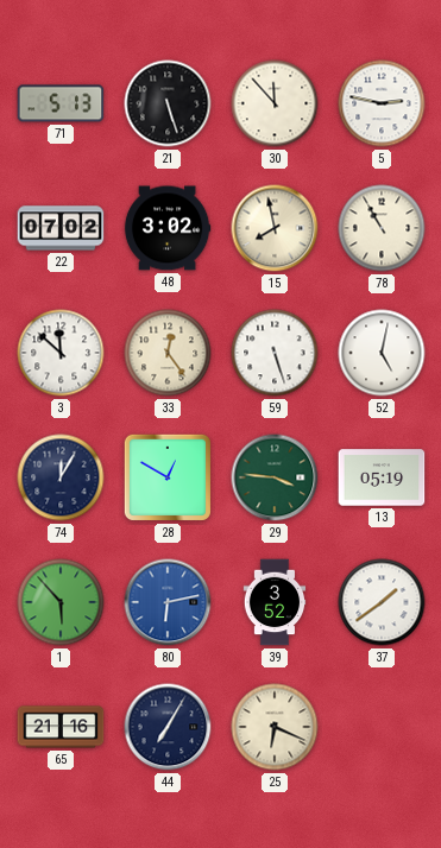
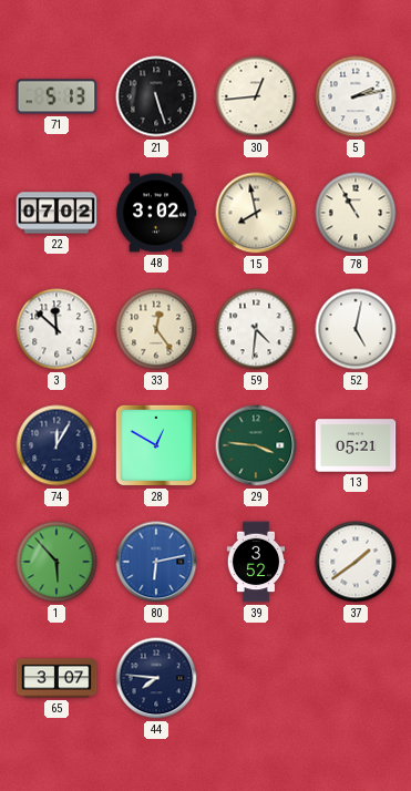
30: 11:53 -> 12:44 (256, 96)
5: 2:47 -> 2:13 (356, 96)
59: 5:27 -> 4:31 (256, 329)
13: 05:19 -> 05:21 (356, 445)
65: 21:16 -> 3:07 (56, 678)
44: 7:05 -> 7:46 (156, 678)
25: 6:19 -> none (275, 727)
